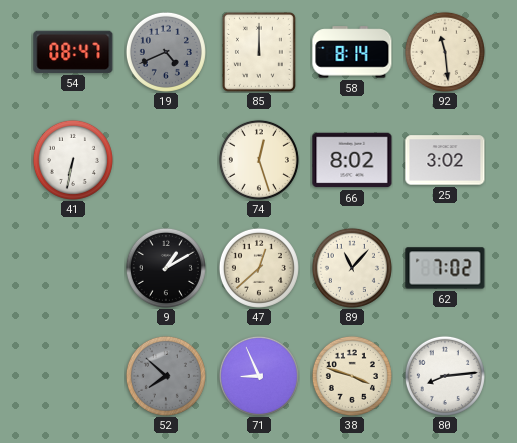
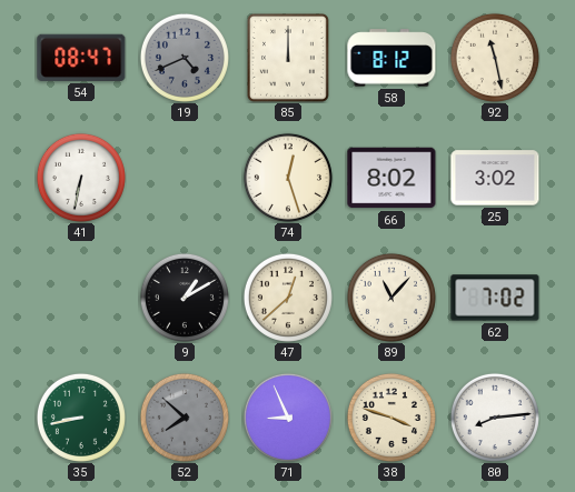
58: 8:14 -> 8:12 (391, 58)
92: 11:29 -> 11:28 (495, 58)
35: none -> 8:43 (81, 418)
